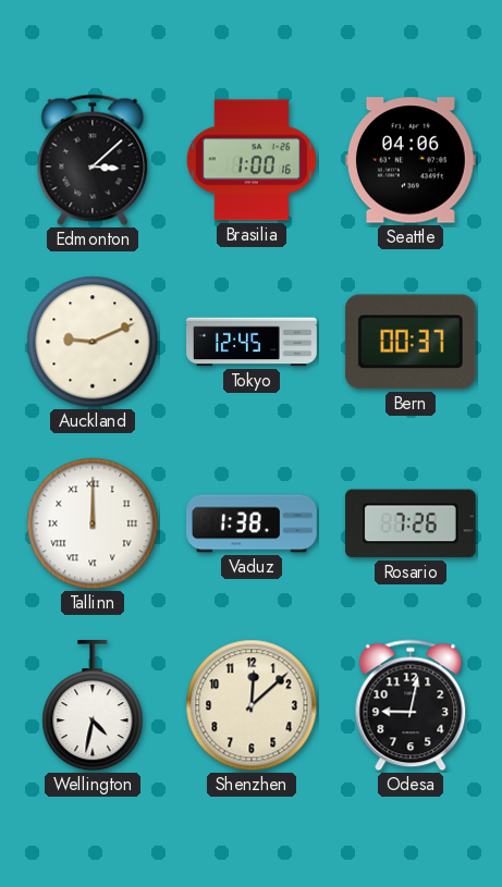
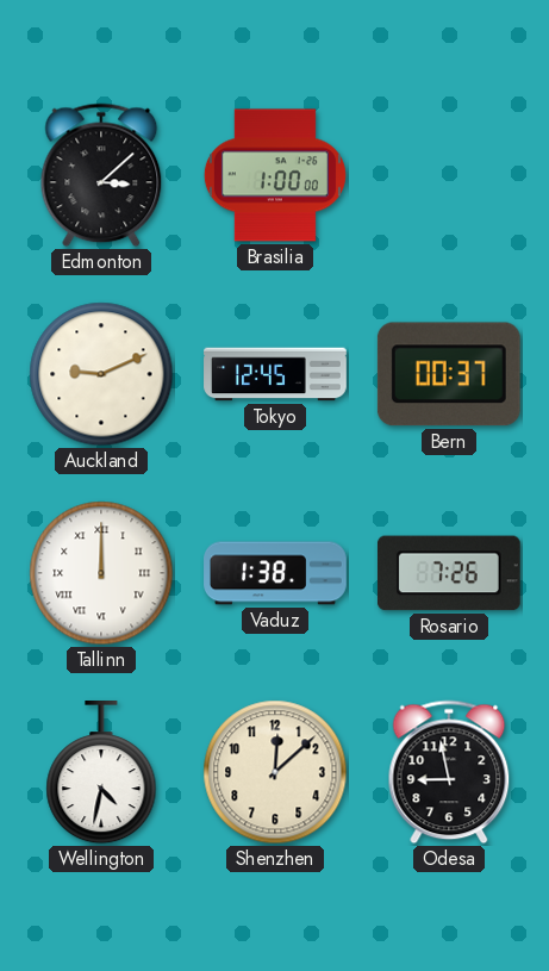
Brasilia: 1:00:16 -> 1:00:00 (275, 175)
Seattle: 04:06 -> none (411, 160)
Odesa: 9:02 -> 8:58 (449, 772)
